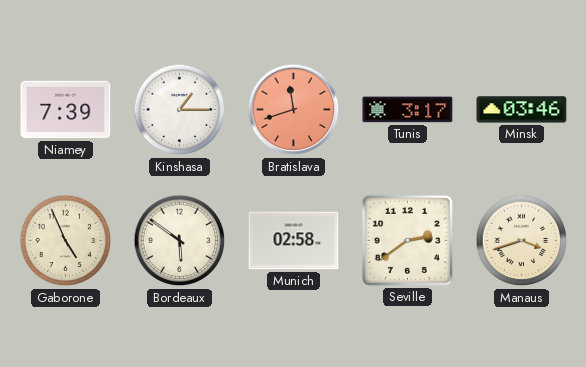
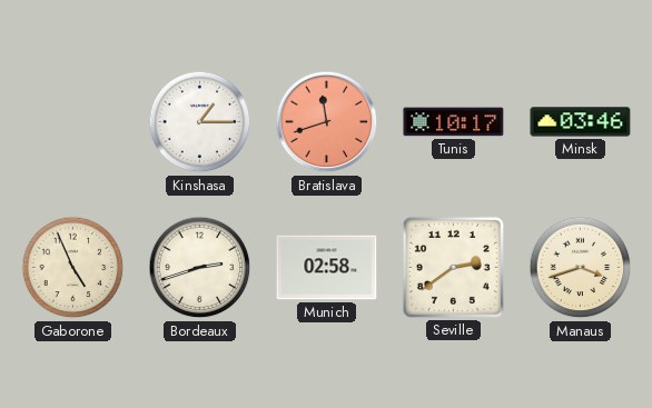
Niamey: 7:39 -> none (66, 110)
Tunis: 3:17 -> 10:17 (454, 122)
Bordeaux: 5:51 -> 2:42 (200, 268)
